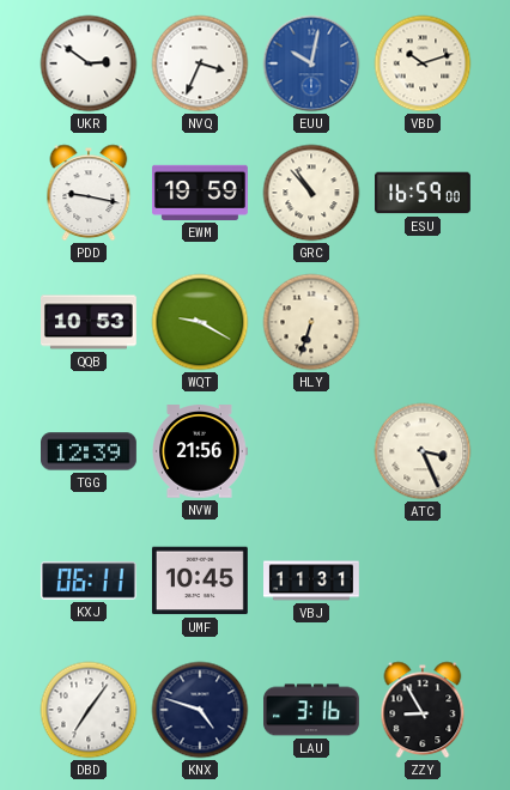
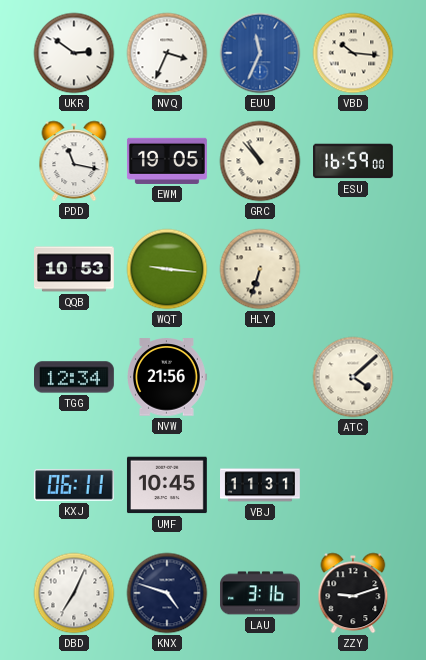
EUU: 10:02 -> 11:34 (260, 53)
VBD: 10:12 -> 10:16 (353, 53)
PDD: 9:17 -> 11:17 (74, 161)
EWM: 19:59 -> 19:05 (167, 161)
WQT: 9:20 -> 9:16 (167, 269)
TGG: 12:39 -> 12:34 (75, 377)
ATC: 3:26 -> 4:08 (353, 377)
DBD: 7:06 -> 7:04 (74, 593)
ZZY: 8:55 -> 9:12 (353, 593)
